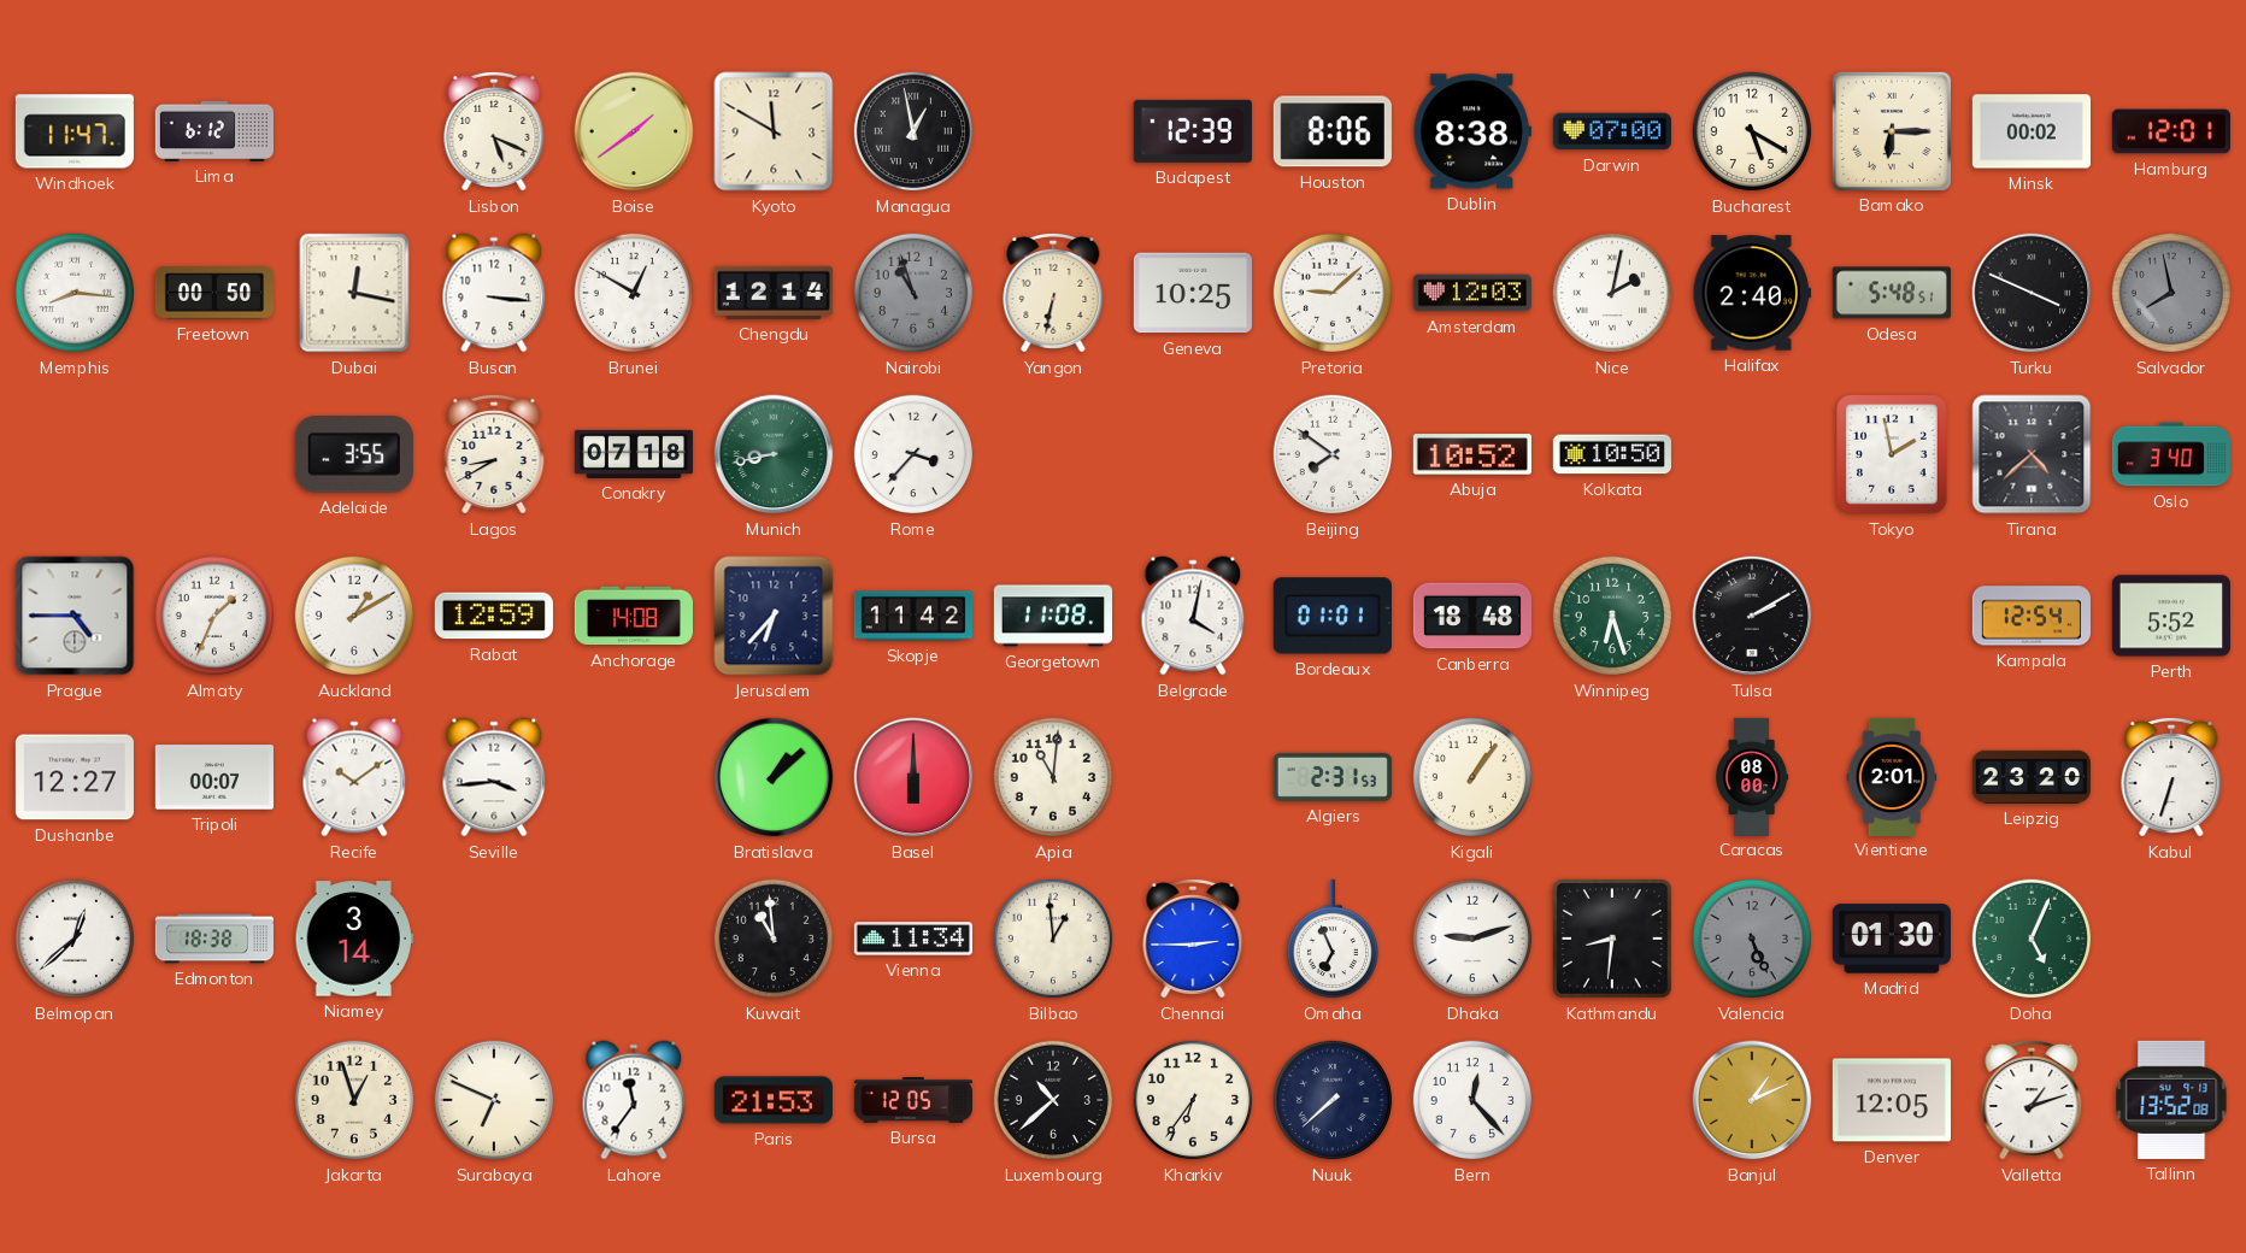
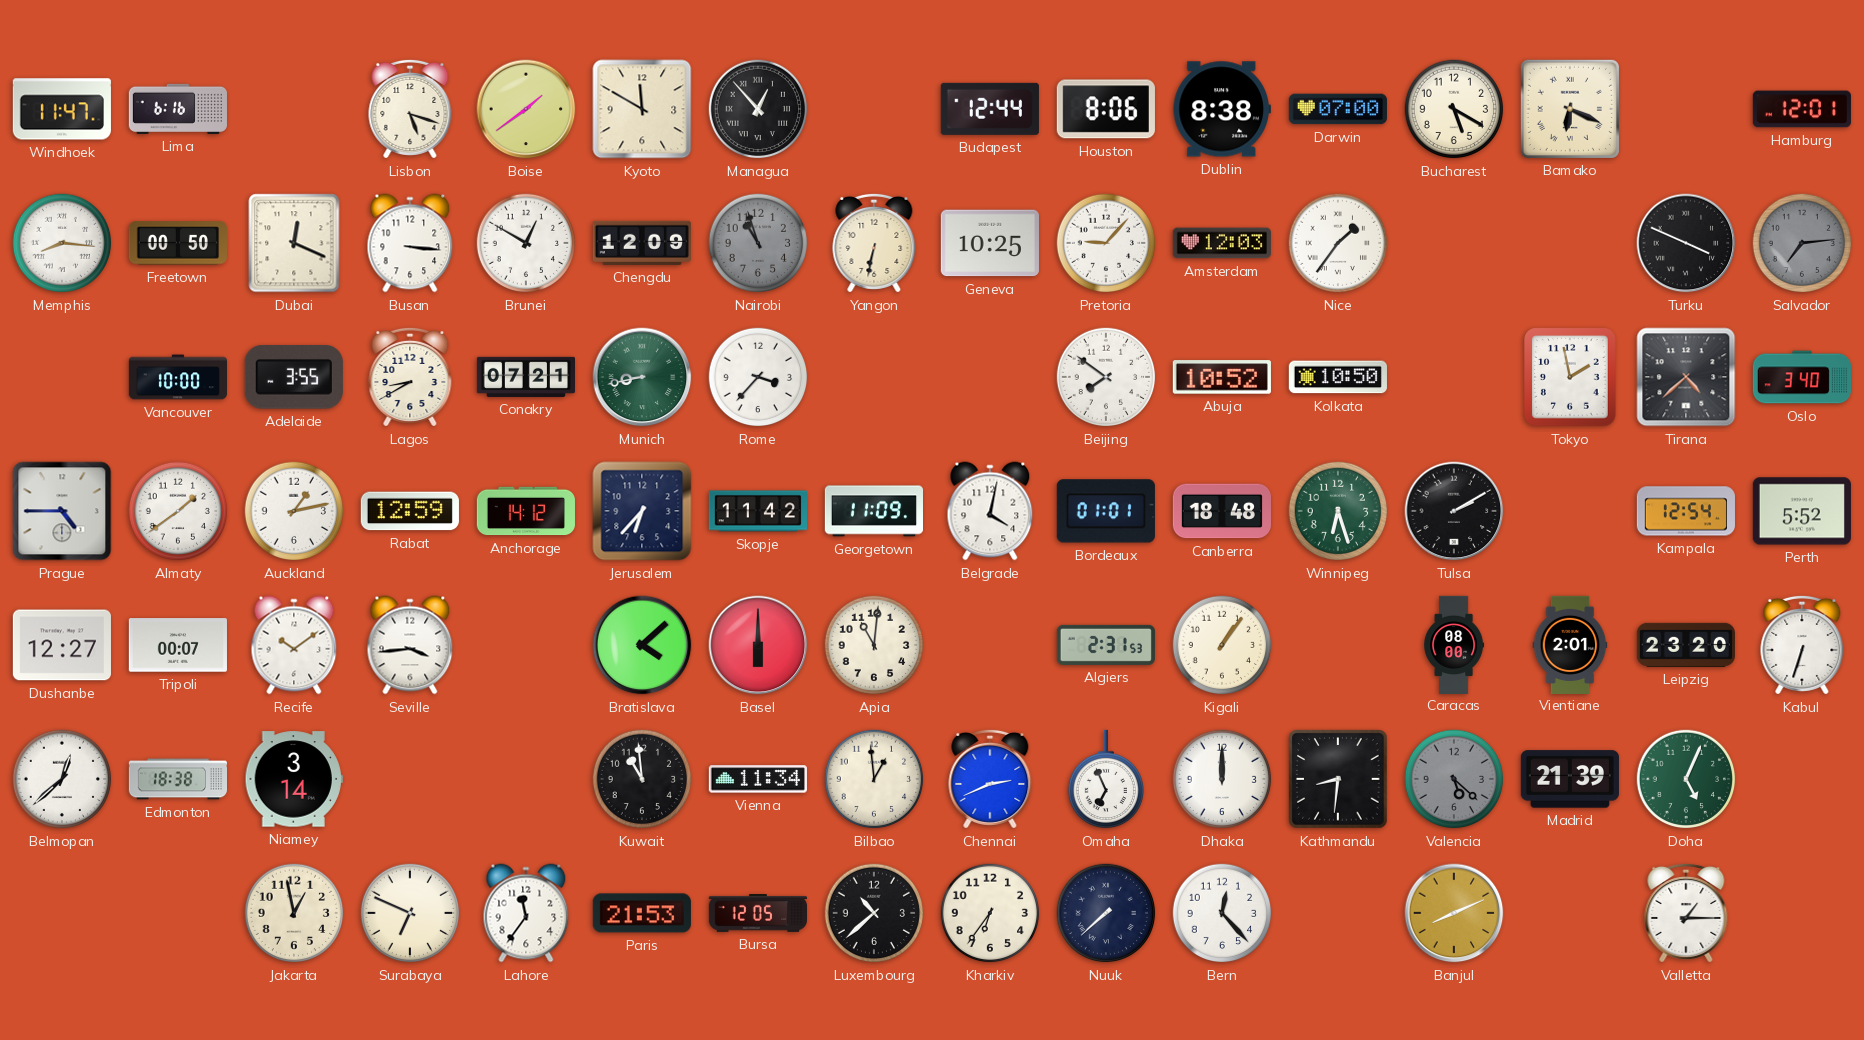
Lima: 6:12 -> 6:16 (178, 109)
Lisbon: 5:19 -> 5:18 (410, 109)
Managua: 12:58 -> 12:53 (758, 109)
Budapest: 12:39 -> 12:44 (990, 109)
Bamako: 6:15 -> 6:19 (1570, 109)
Minsk: 00:02 -> none (2032, 131)
Dubai: 12:17 -> 12:19 (294, 243)
Chengdu: 12:14 -> 12:09 (642, 243)
Pretoria: 9:08 -> 9:07 (1106, 243)
Nice: 2:02 -> 1:36 (1338, 243)
Halifax: 2:40 -> none (1752, 293)
Odesa: 5:48 -> none (1892, 293)
Salvador: 7:58 -> 7:14 (1802, 243)
Vancouver: none -> 10:00 (177, 377)
Conakry: 07:18 -> 07:21 (525, 377)
Almaty: 1:34 -> 1:39 (178, 511)
Auckland: 1:10 -> 1:13 (294, 511)
Anchorage: 14:08 -> 14:12 (525, 511)
Georgetown: 11:08 -> 11:09 (873, 511)
Bratislava: 1:08 -> 4:08 (642, 645)
Chennai: 2:45 -> 2:41 (990, 779)
Dhaka: 9:12 -> 12:00 (1222, 779)
Valencia: 5:26 -> 5:22 (1454, 779)
Madrid: 01:30 -> 21:39 (1570, 779)
Jakarta: 12:57 -> 12:58 (294, 913)
Banjul: 1:11 -> 8:11 (1454, 913)
Denver: 12:05 -> none (1892, 1100)
Valletta: 1:12 -> 1:15 (1686, 913)
Tallinn: 13:52 -> none (2171, 1100)
